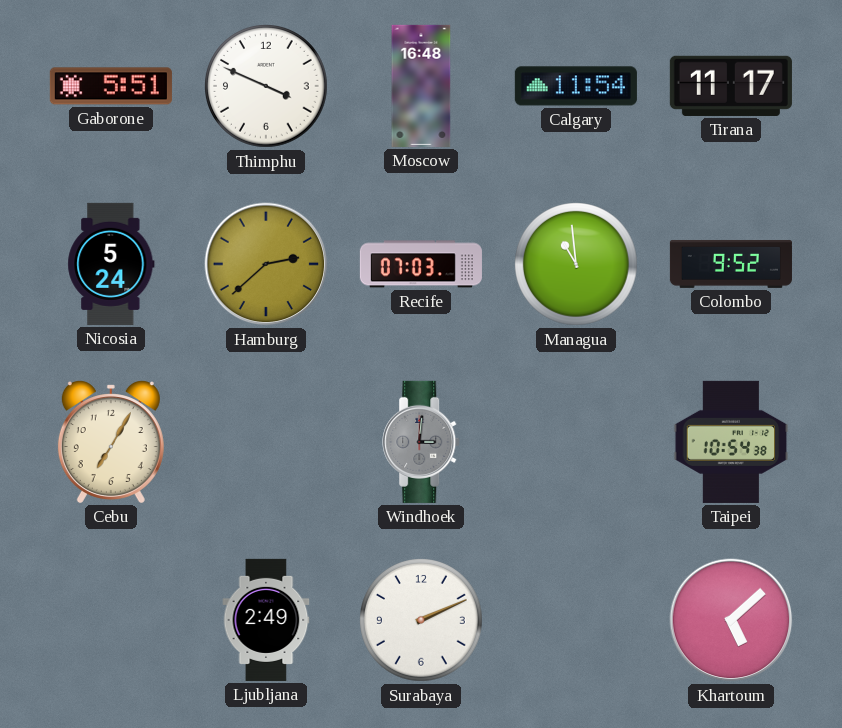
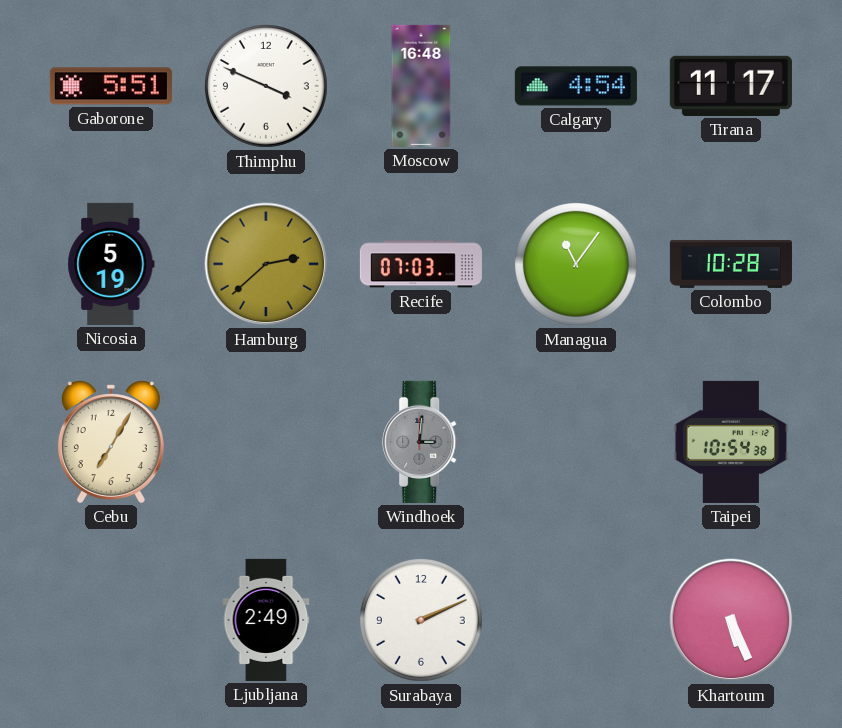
Calgary: 11:54 -> 4:54 (576, 86)
Nicosia: 5:24 -> 5:19 (111, 264)
Managua: 10:59 -> 11:06 (577, 265)
Colombo: 9:52 -> 10:28 (731, 264)
Khartoum: 5:08 -> 5:26 (731, 620)
